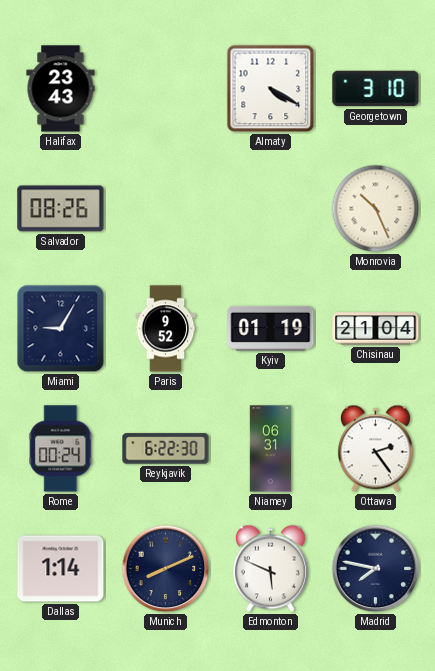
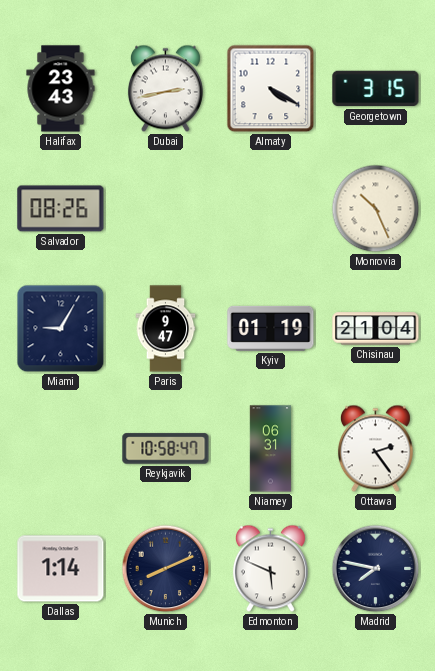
Dubai: none -> 2:43 (165, 89)
Georgetown: 3:10 -> 3:15 (376, 89)
Paris: 9:52 -> 9:47 (166, 329)
Rome: 00:24 -> none (61, 449)
Reykjavik: 6:22 -> 10:58 (166, 449)
